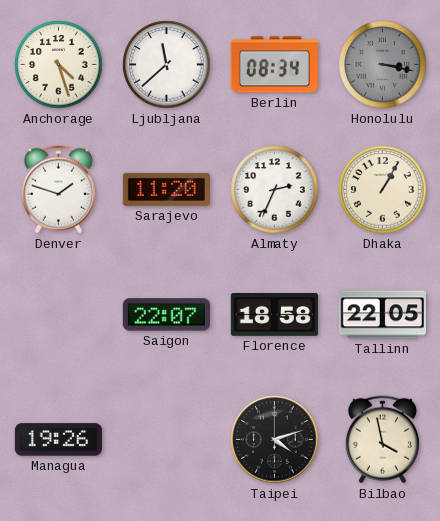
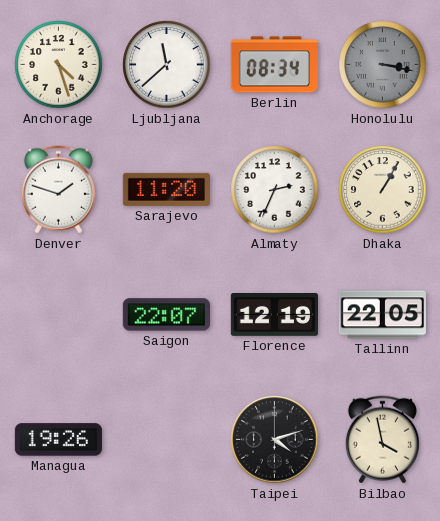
Florence: 18:58 -> 12:19 (274, 315)
